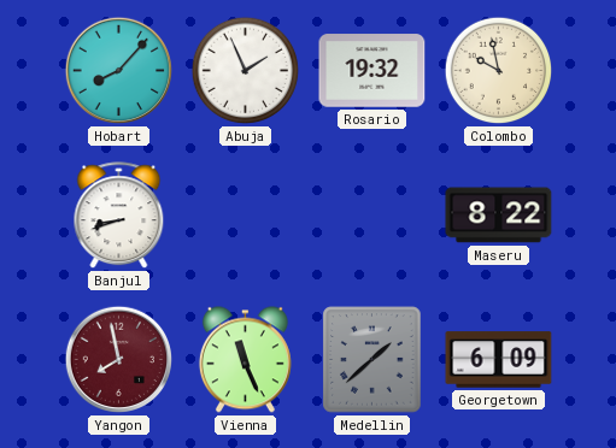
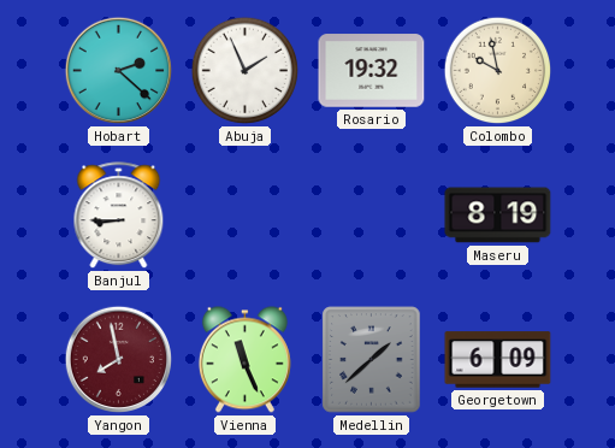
Hobart: 8:07 -> 2:22 (119, 71)
Banjul: 8:42 -> 8:45 (119, 216)
Maseru: 8:22 -> 8:19 (498, 216)
